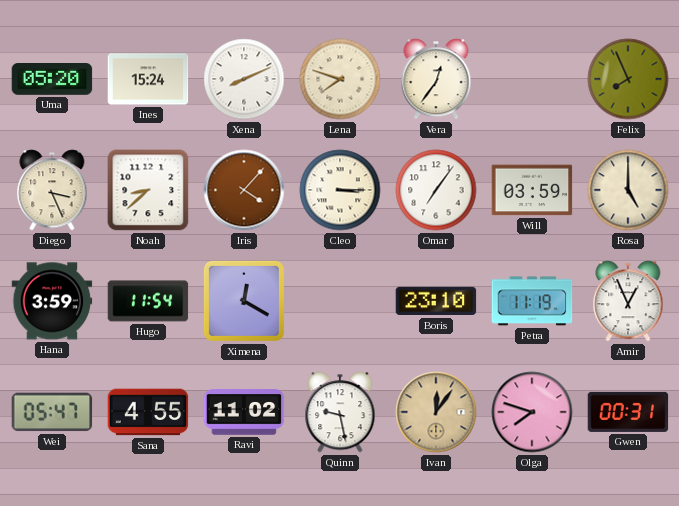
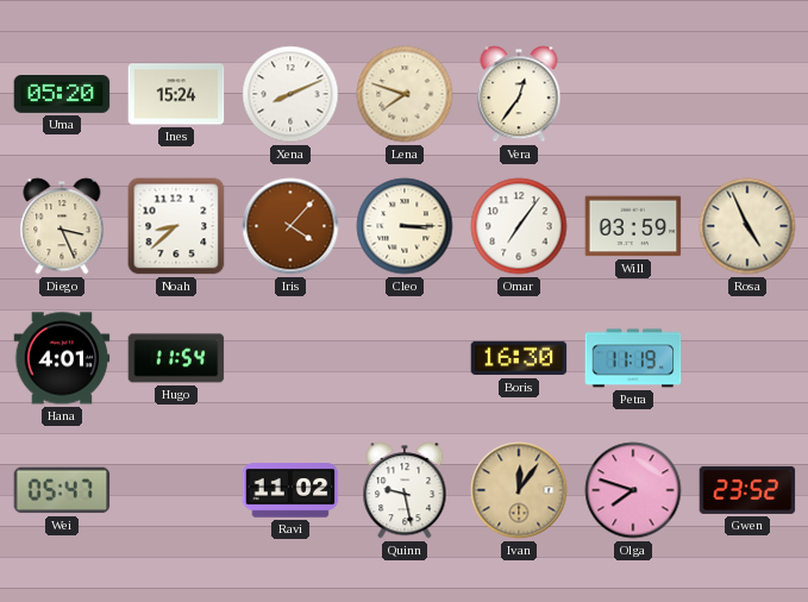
Felix: 7:56 -> none (628, 79)
Rosa: 5:00 -> 4:56 (747, 226)
Hana: 3:59 -> 4:01 (62, 358)
Ximena: 12:20 -> none (244, 301)
Boris: 23:10 -> 16:30 (519, 358)
Amir: 12:56 -> none (628, 301)
Sana: 4:55 -> none (148, 412)
Gwen: 00:31 -> 23:52 (747, 490)
